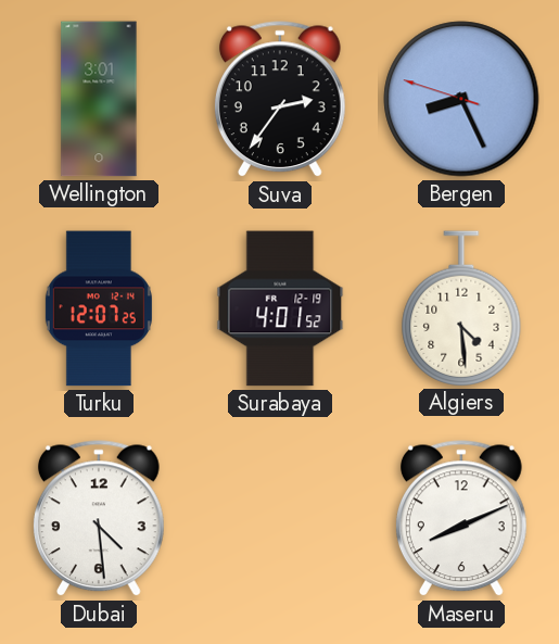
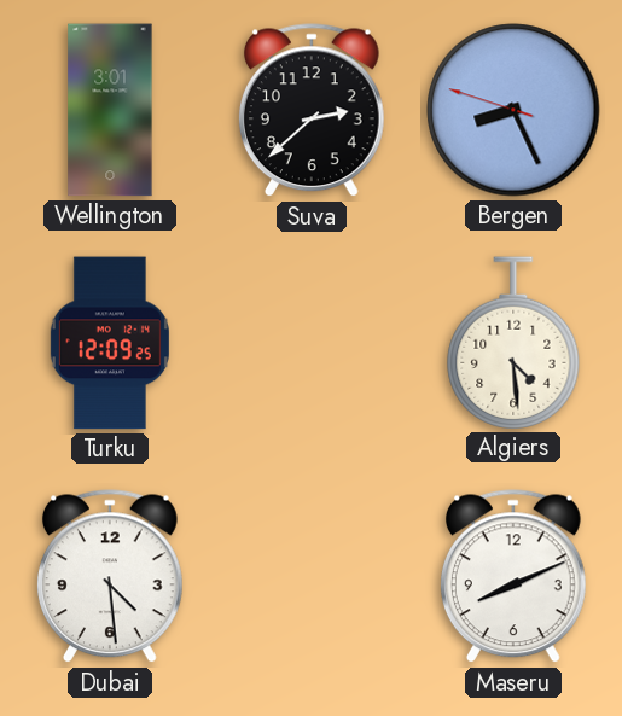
Suva: 2:36 -> 2:38 (312, 111)
Turku: 12:07 -> 12:09 (110, 343)
Surabaya: 4:01 -> none (280, 308)
